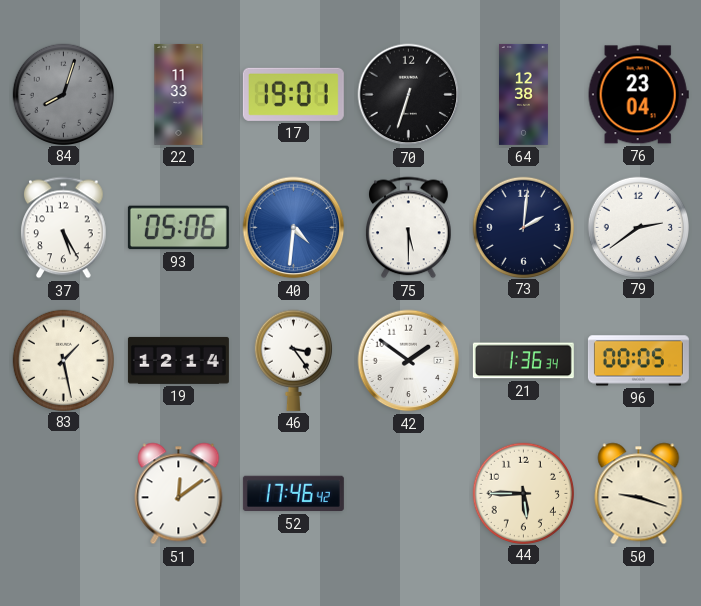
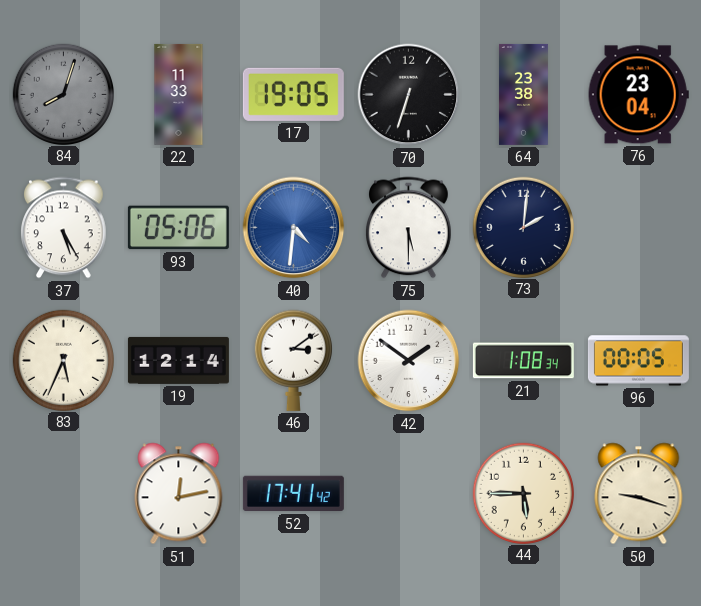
17: 19:01 -> 19:05 (293, 94)
64: 12:38 -> 23:38 (523, 94)
79: 2:39 -> none (638, 227)
83: 1:28 -> 5:34 (63, 360)
46: 3:24 -> 3:09 (293, 360)
21: 1:36 -> 1:08 (523, 361)
51: 12:09 -> 12:13 (179, 494)
52: 17:46 -> 17:41 (293, 494)
